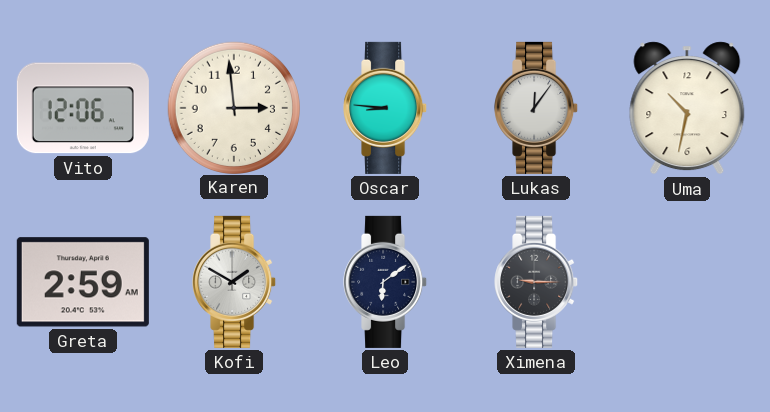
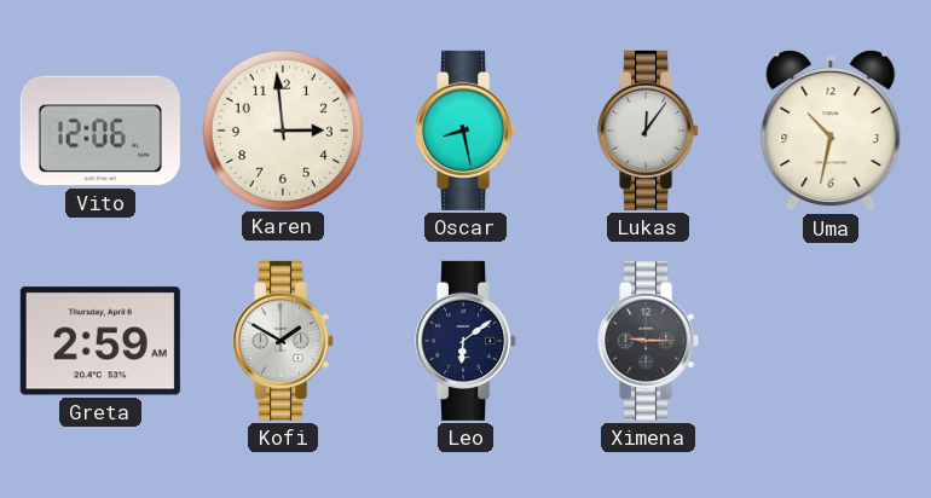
Oscar: 8:46 -> 8:28 (467, 131)
